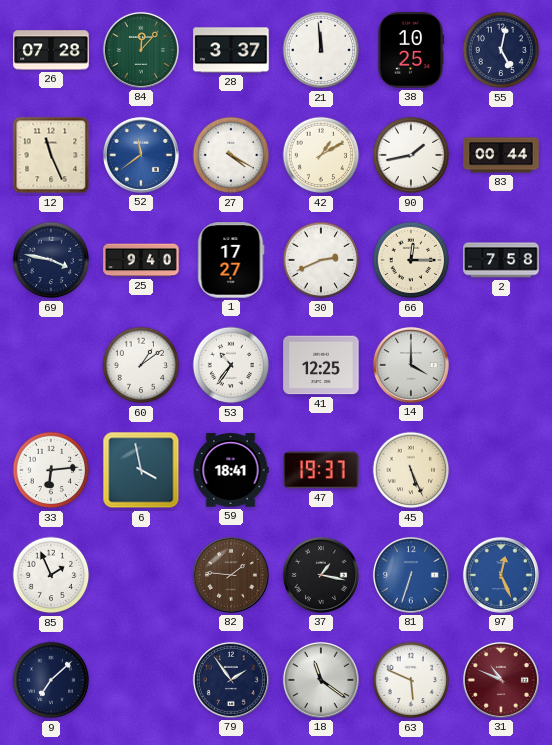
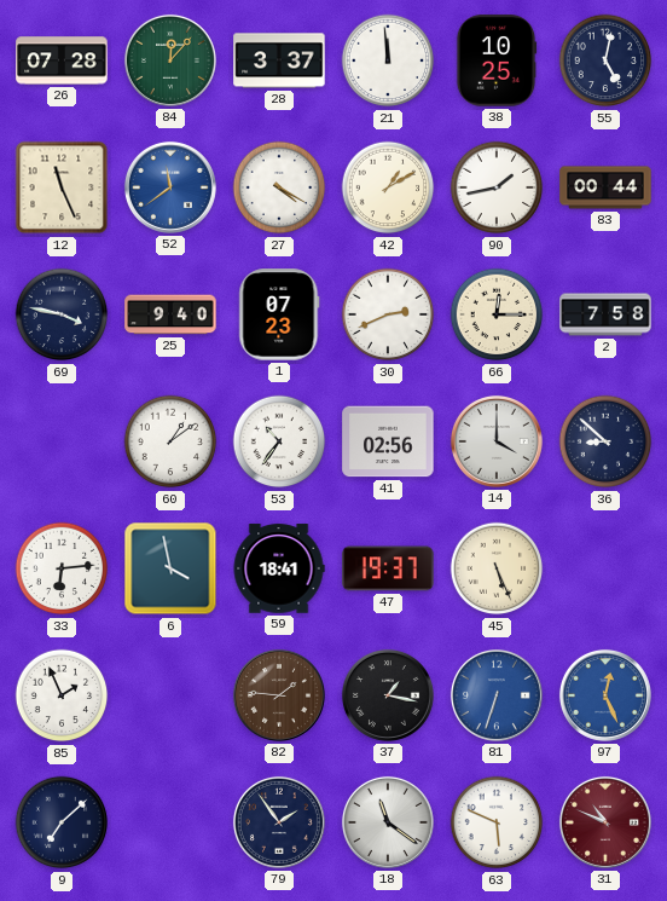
1: 17:27 -> 07:23 (279, 314)
41: 12:25 -> 02:56 (388, 441)
36: none -> 8:52 (605, 441)
